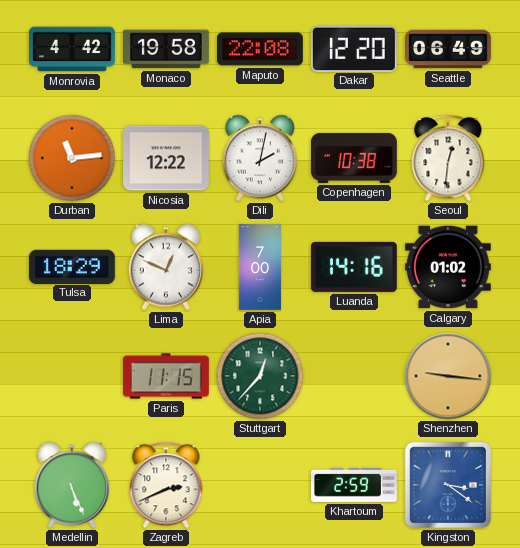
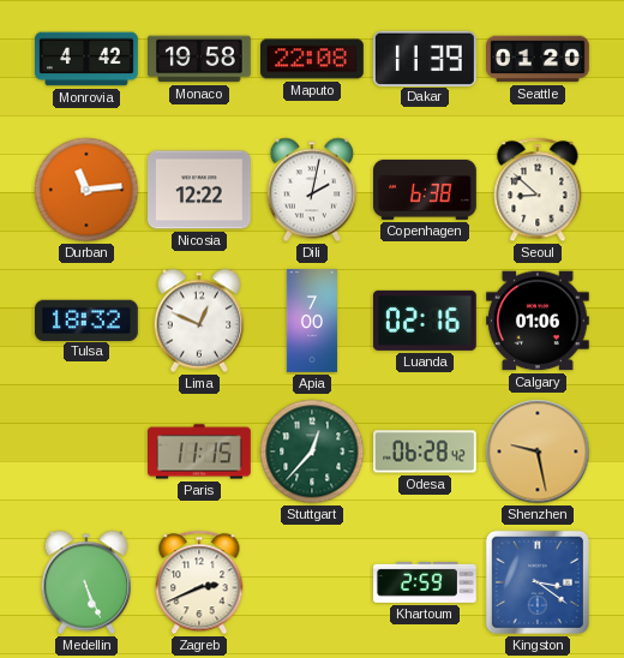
Dakar: 12:20 -> 11:39 (426, 58)
Seattle: 06:49 -> 01:20 (539, 59)
Copenhagen: 10:38 -> 6:38 (426, 190)
Seoul: 12:31 -> 8:52 (538, 190)
Tulsa: 18:29 -> 18:32 (88, 319)
Luanda: 14:16 -> 02:16 (425, 321)
Calgary: 01:02 -> 01:06 (539, 321)
Odesa: none -> 06:28 (426, 451)
Shenzhen: 9:16 -> 9:28 (538, 451)
